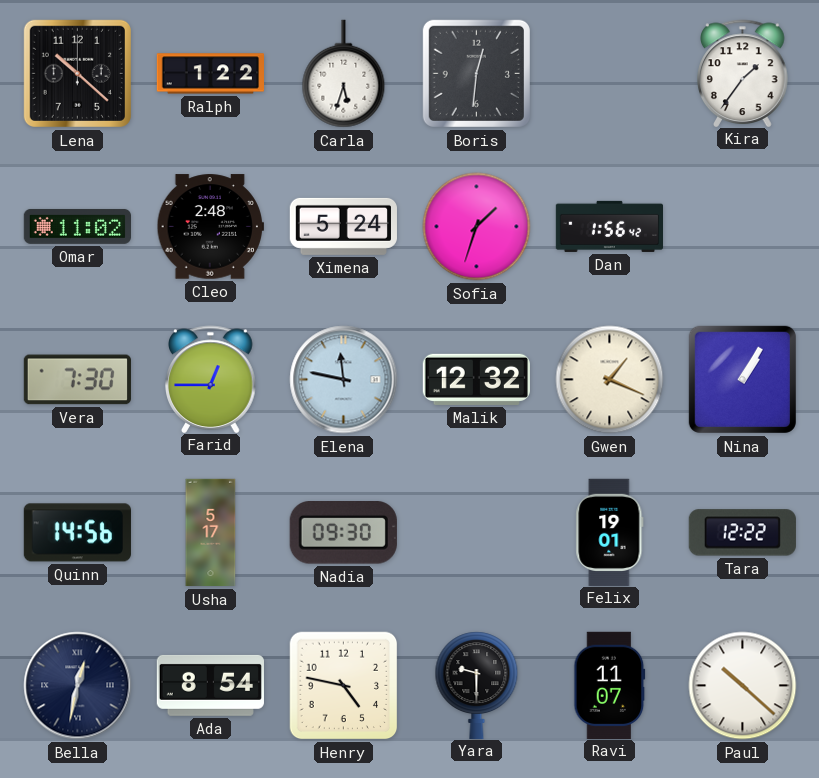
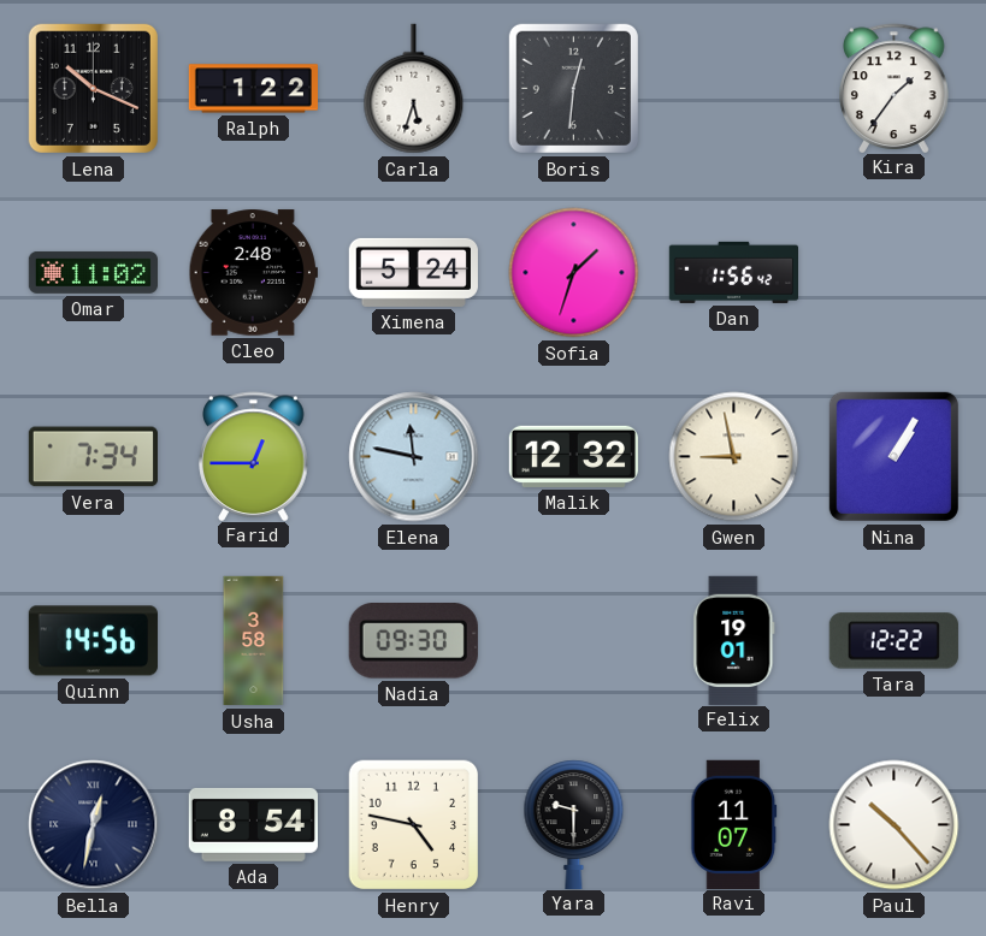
Lena: 10:22 -> 10:19 (93, 88)
Vera: 7:30 -> 7:34 (93, 457)
Gwen: 1:19 -> 8:58 (734, 457)
Usha: 5:17 -> 3:58 (254, 641)
Paul: 10:22 -> 10:23 (895, 825)
